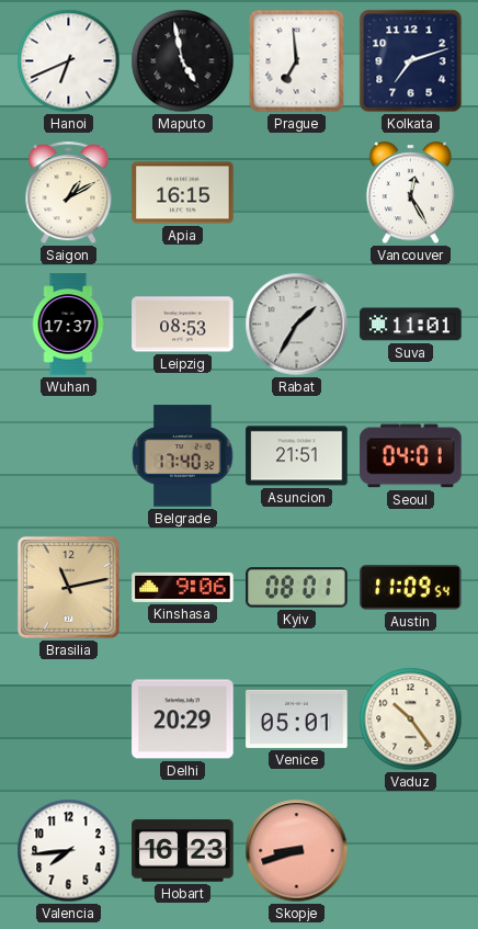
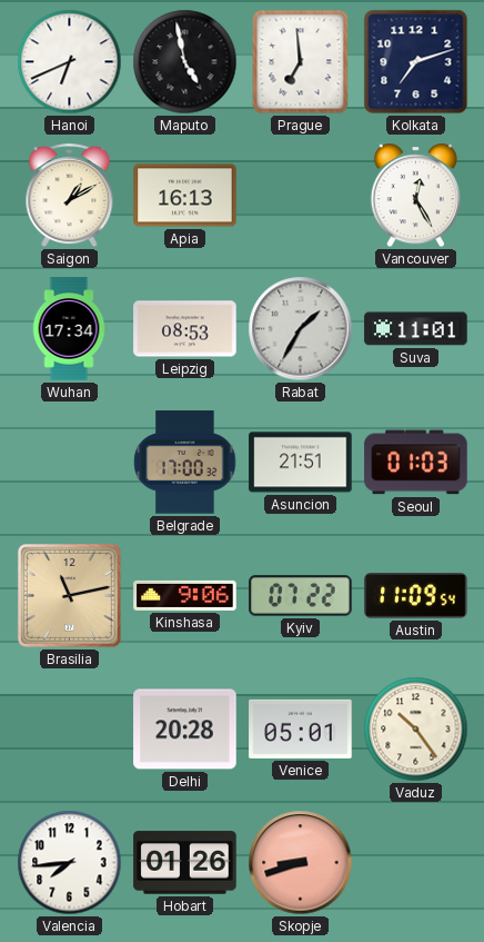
Apia: 16:15 -> 16:13 (185, 196)
Wuhan: 17:37 -> 17:34 (69, 329)
Belgrade: 17:40 -> 17:00 (185, 463)
Seoul: 04:01 -> 01:03 (416, 463)
Kyiv: 08:01 -> 07:22 (301, 596)
Delhi: 20:29 -> 20:28 (185, 730)
Hobart: 16:23 -> 01:26 (185, 863)
